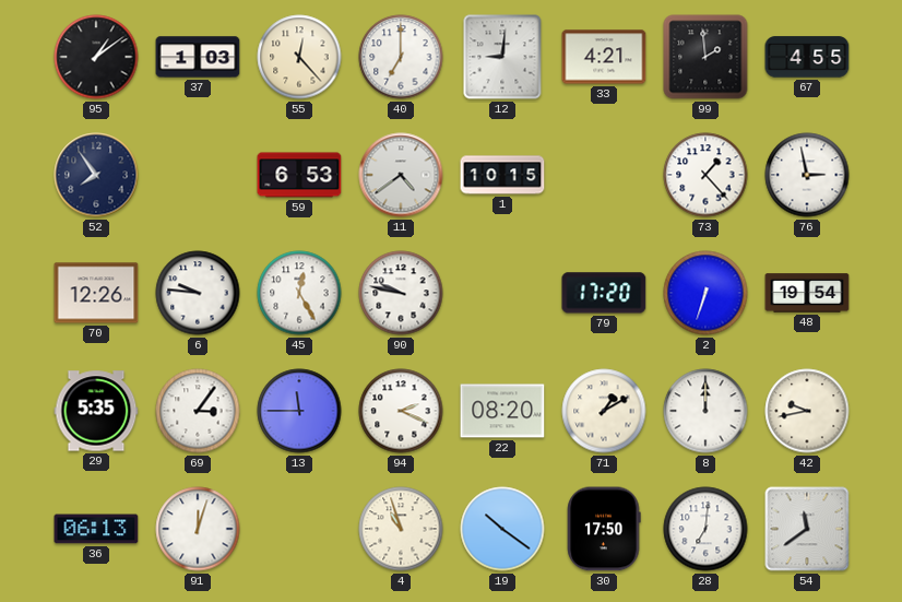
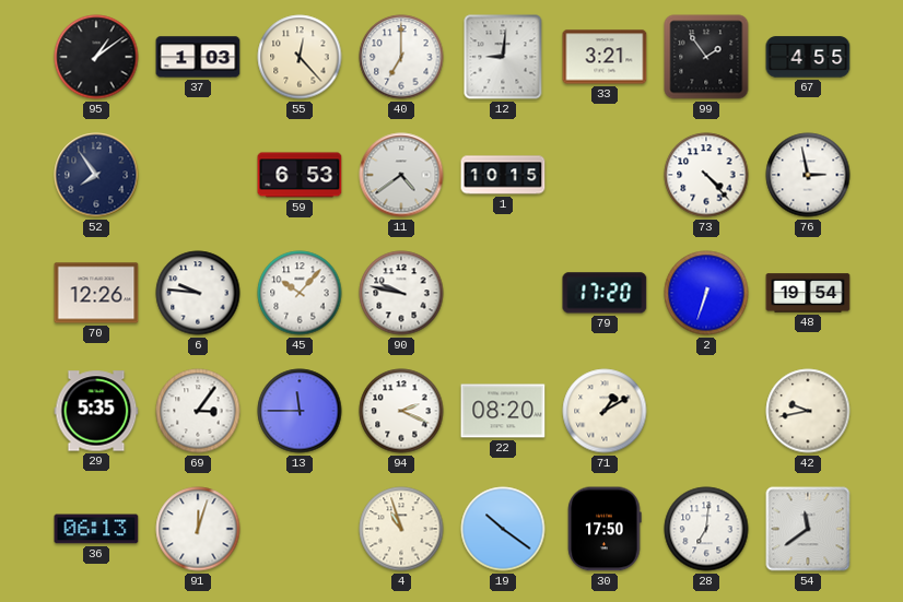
33: 4:21 -> 3:21 (605, 57)
99: 1:59 -> 1:54 (706, 57)
73: 1:23 -> 4:23 (706, 175)
45: 12:25 -> 10:07 (300, 293)
8: 12:00 -> none (705, 411)
